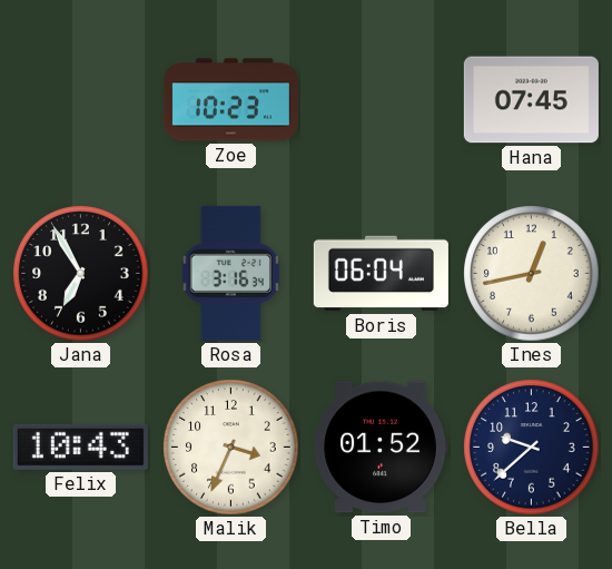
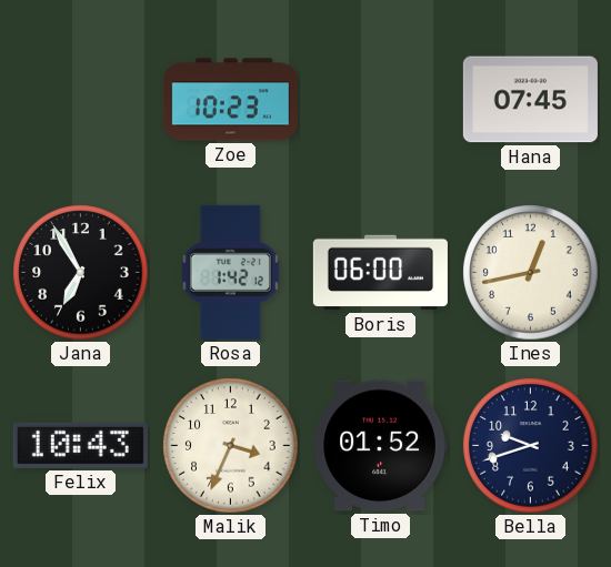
Rosa: 3:16 -> 1:42 (230, 272)
Boris: 06:04 -> 06:00 (380, 273)
Bella: 9:38 -> 9:42 (531, 446)
